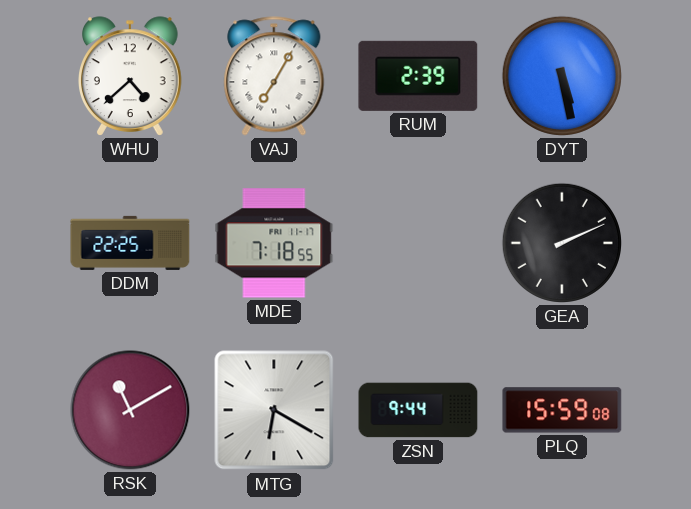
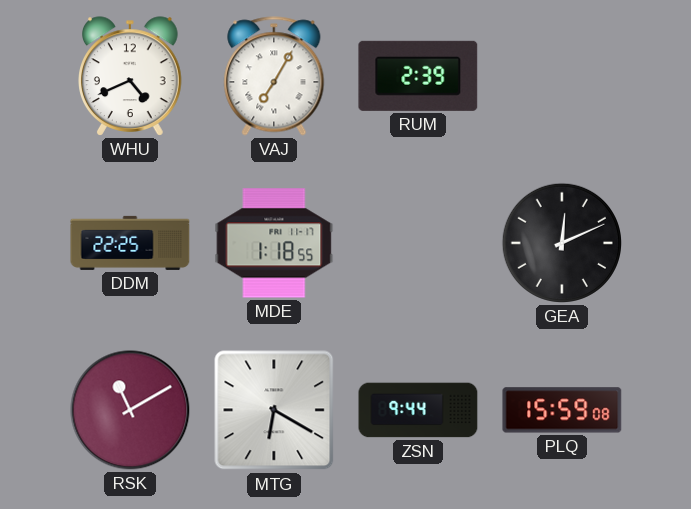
WHU: 4:38 -> 4:41 (131, 76)
DYT: 5:28 -> none (562, 76)
MDE: 7:18 -> 1:18 (274, 243)
GEA: 2:11 -> 12:11 (562, 243)
